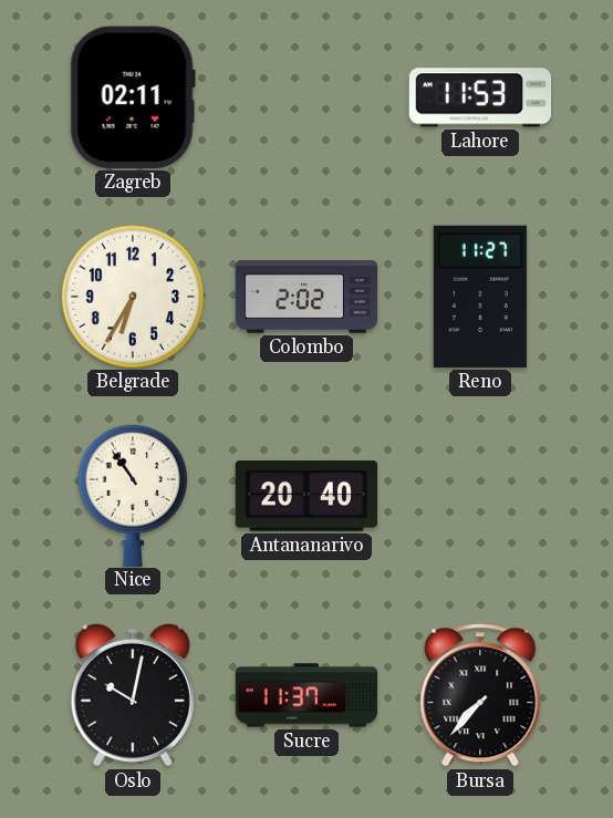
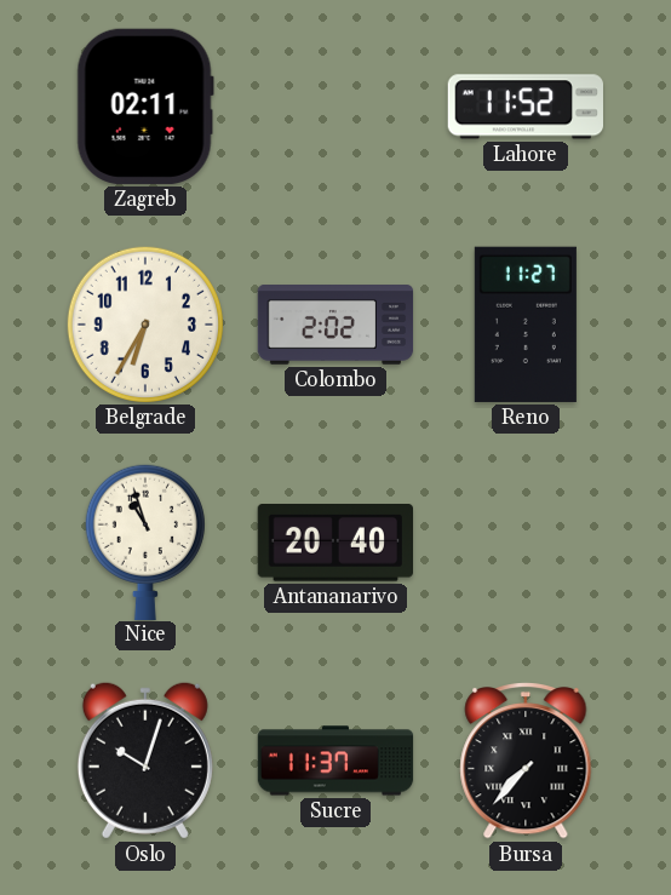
Lahore: 11:53 -> 11:52 (524, 107)
Nice: 10:54 -> 10:57 (145, 541)
Oslo: 10:02 -> 10:03 (145, 761)
